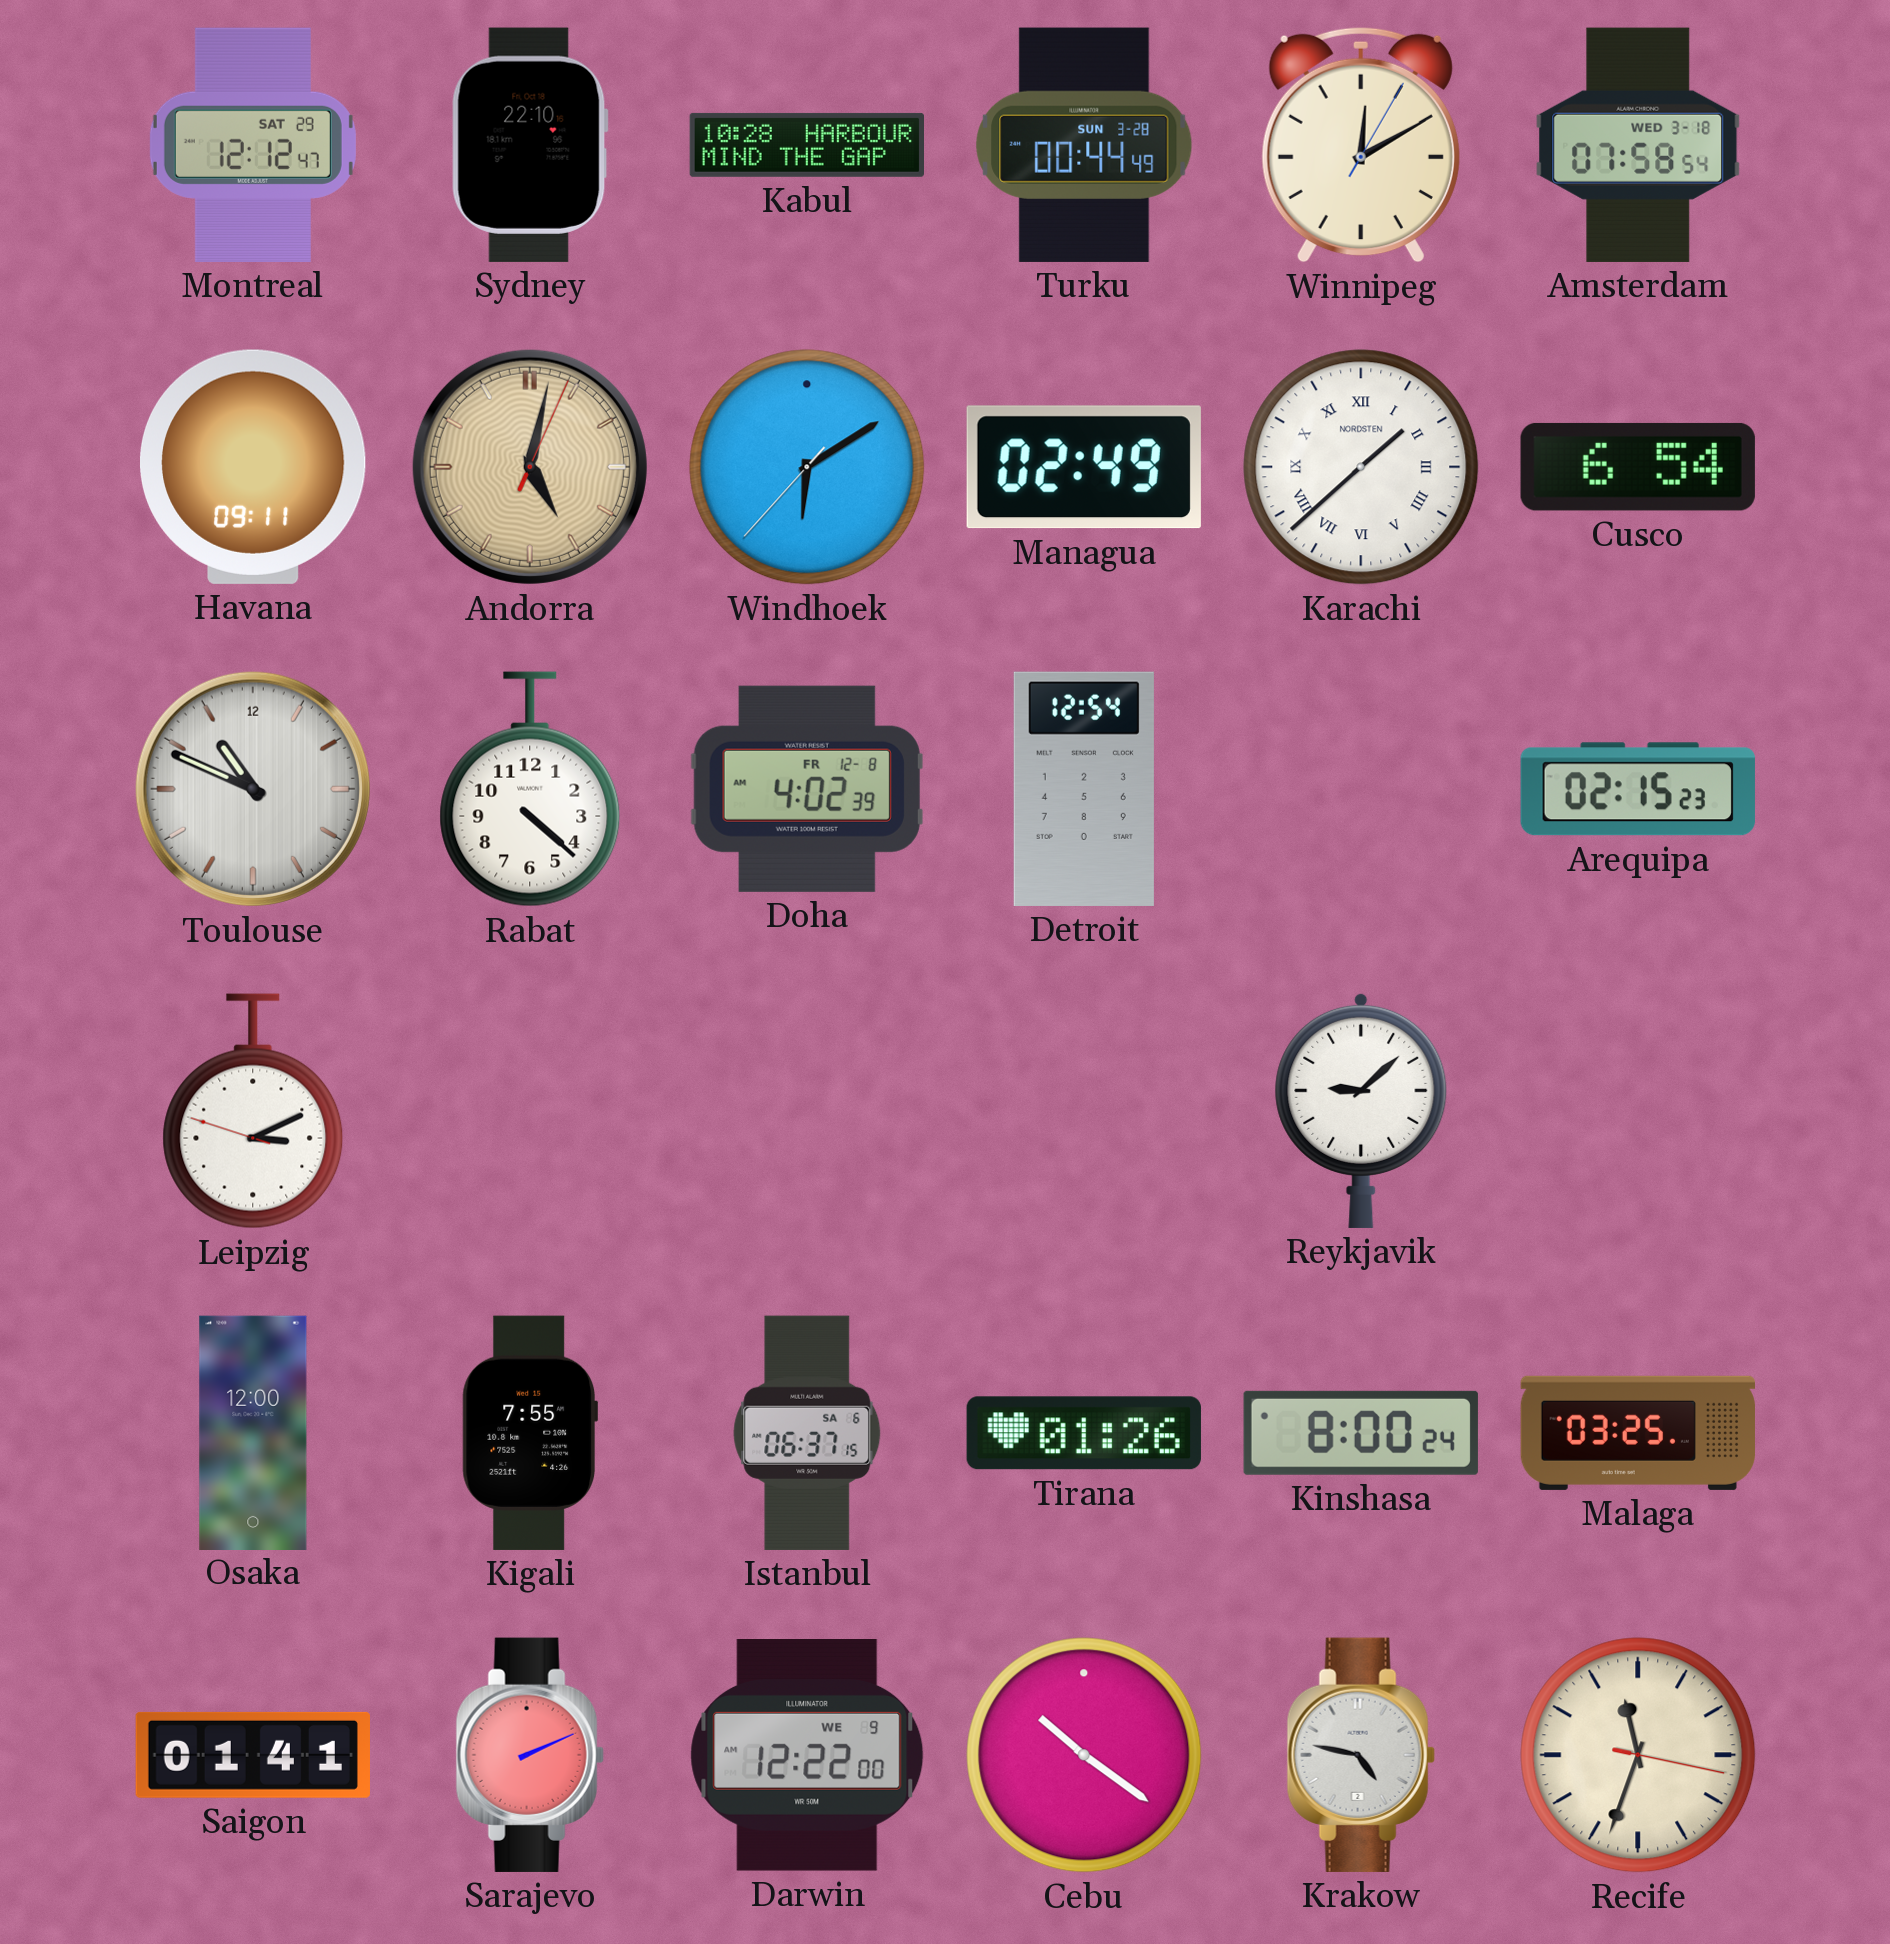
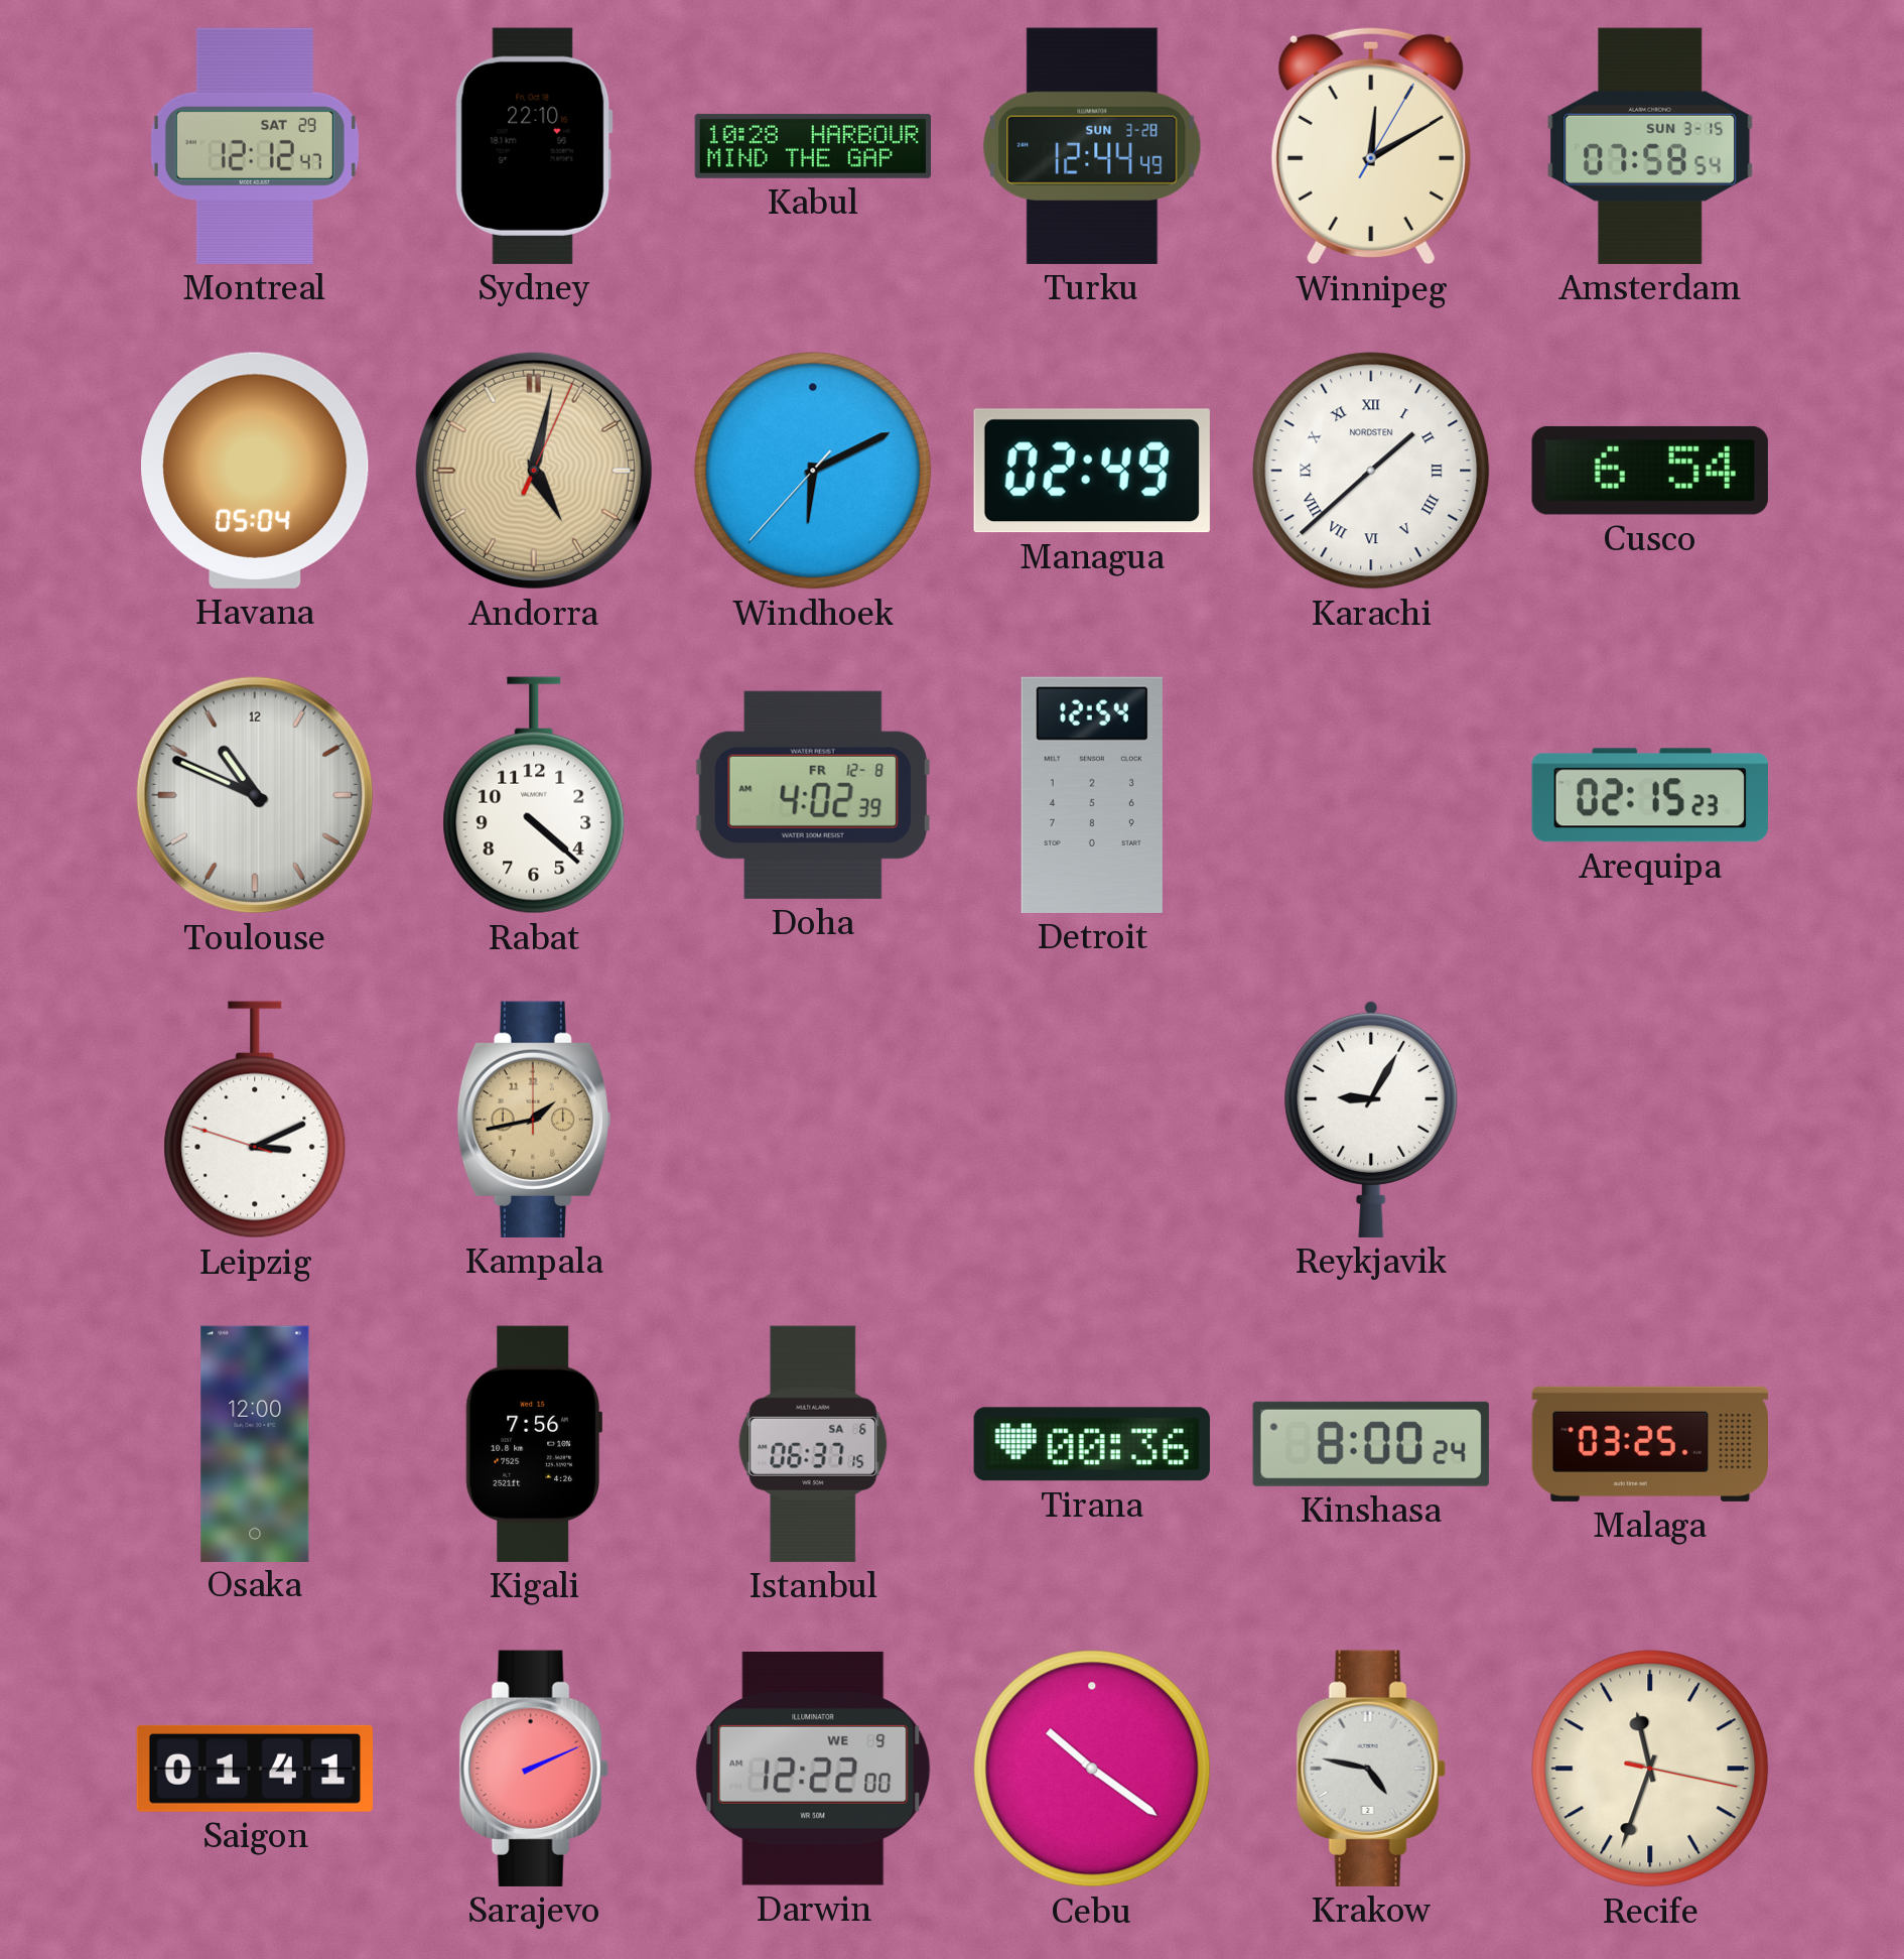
Turku: 00:44 -> 12:44 (1092, 146)
Amsterdam date: WED 3-18 -> SUN 3-15 (1650, 146)
Havana: 09:11 -> 05:04 (256, 471)
Windhoek: 6:09 -> 6:10 (813, 471)
Kampala: none -> 1:43 (534, 1120)
Reykjavik: 9:08 -> 9:05 (1371, 1119)
Kigali: 7:55 -> 7:56 (533, 1444)
Tirana: 01:26 -> 00:36 (1092, 1444)
